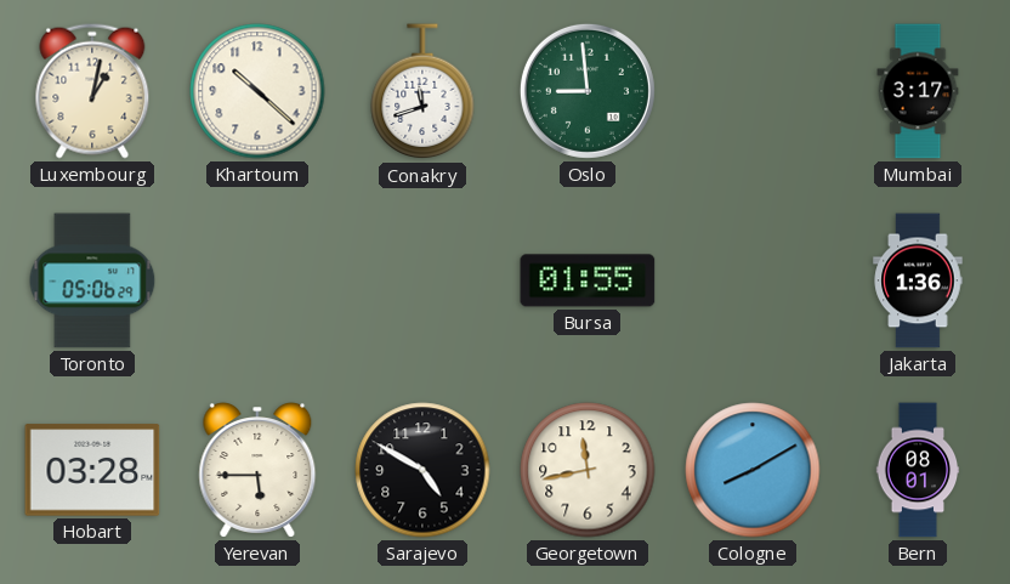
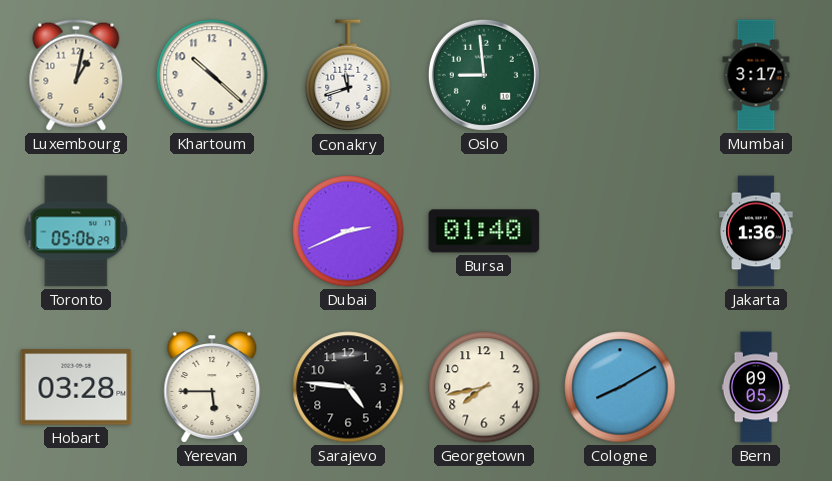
Dubai: none -> 2:41 (348, 231)
Bursa: 01:55 -> 01:40 (484, 231)
Sarajevo: 4:50 -> 4:46 (348, 387)
Georgetown: 11:43 -> 7:43 (484, 387)
Bern: 08:01 -> 09:05 (756, 387)
